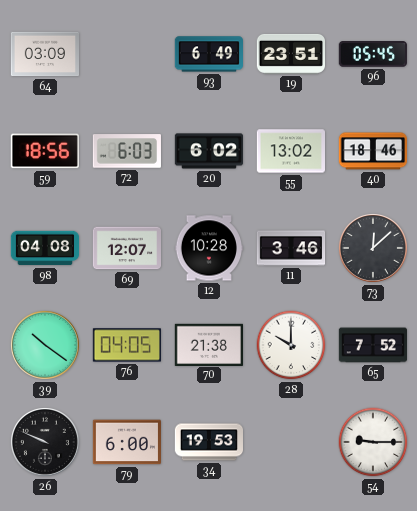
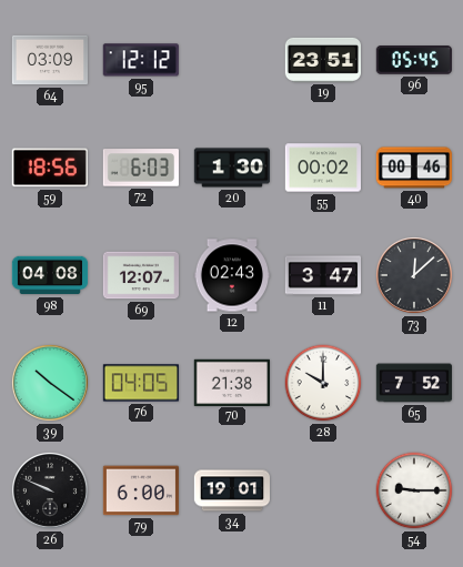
95: none -> 12:12 (141, 60)
93: 6:49 -> none (208, 54)
20: 6:02 -> 1:30 (232, 168)
55: 13:02 -> 00:02 (322, 168)
40: 18:46 -> 00:46 (414, 168)
12: 10:28 -> 02:43 (231, 275)
11: 3:46 -> 3:47 (323, 275)
34: 19:53 -> 19:01 (231, 490)
